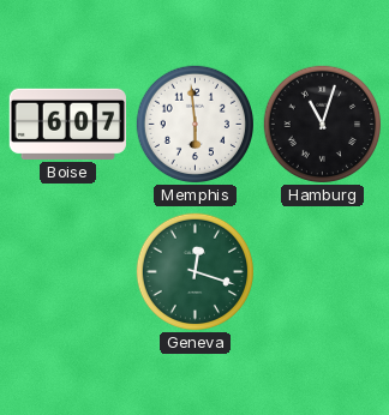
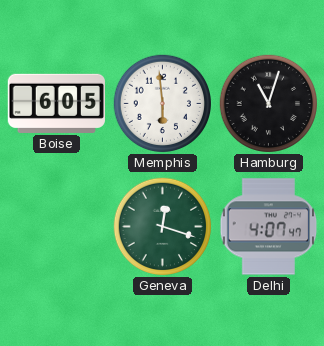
Boise: 6:07 -> 6:05 (56, 103)
Delhi: none -> 4:07 (269, 227)
